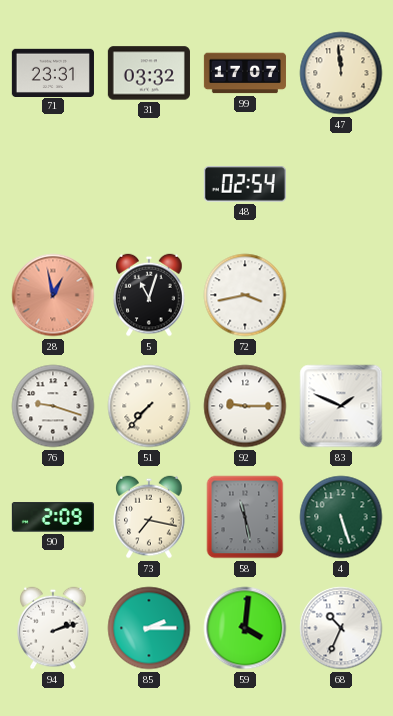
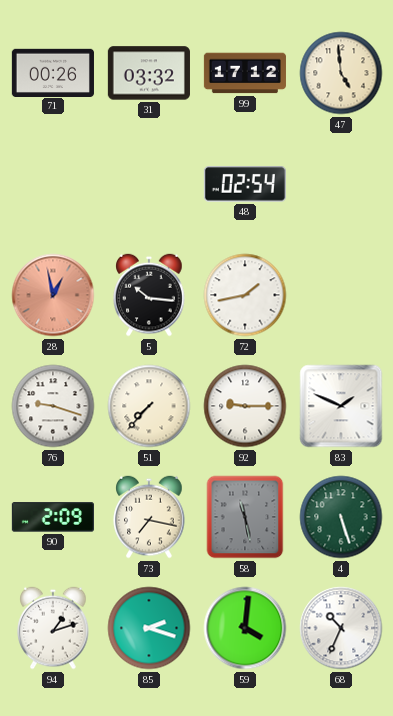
71: 23:31 -> 00:26 (53, 72)
99: 17:07 -> 17:12 (245, 73)
47: 11:59 -> 4:59 (341, 73)
5: 11:03 -> 10:16 (149, 295)
72: 3:43 -> 1:43 (245, 295)
94: 2:12 -> 1:12 (53, 628)
85: 2:15 -> 2:18 (149, 628)
